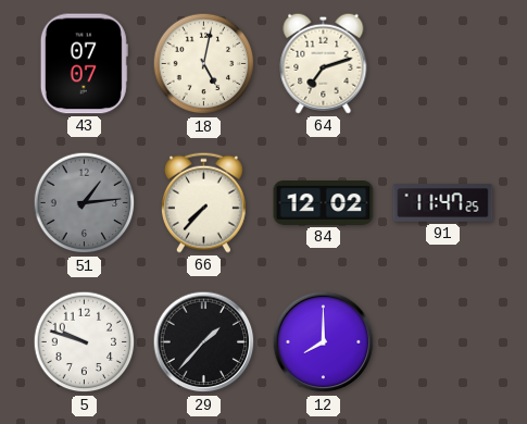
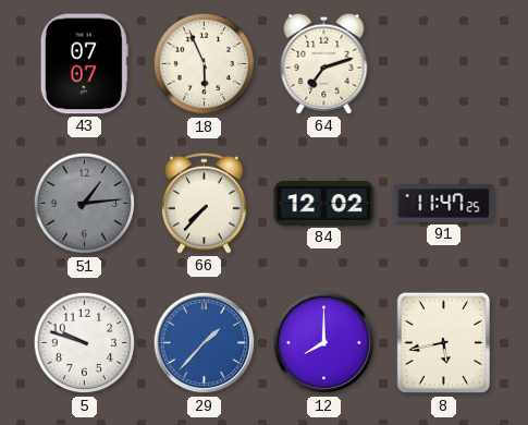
18: 5:02 -> 5:56 (205, 64)
29 dial: black -> blue (205, 343)
8: none -> 5:43 (444, 343)
